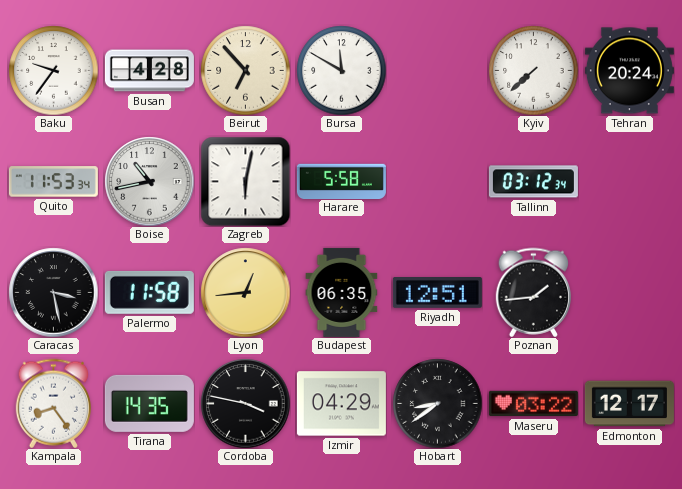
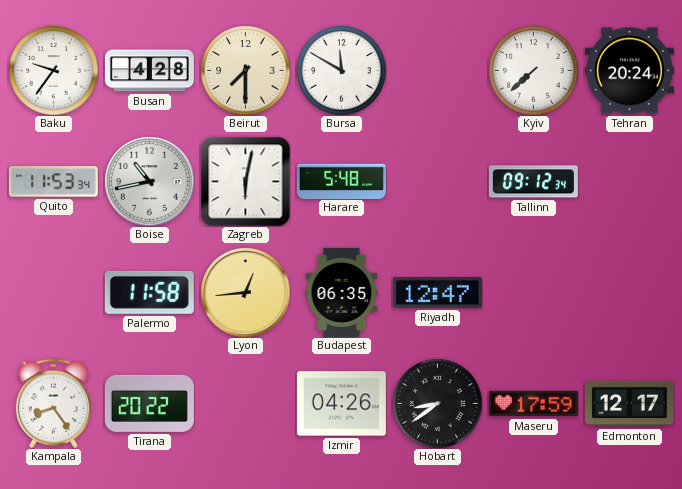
Beirut: 6:53 -> 7:30 (245, 70)
Harare: 5:58 -> 5:48 (341, 181)
Tallinn: 03:12 -> 09:12 (533, 182)
Caracas: 3:28 -> none (53, 292)
Riyadh: 12:51 -> 12:47 (437, 293)
Poznan: 1:44 -> none (533, 292)
Tirana: 14:35 -> 20:22 (149, 403)
Cordoba: 3:47 -> none (245, 403)
Izmir: 04:29 -> 04:26 (341, 404)
Maseru: 03:22 -> 17:59 (533, 404)
